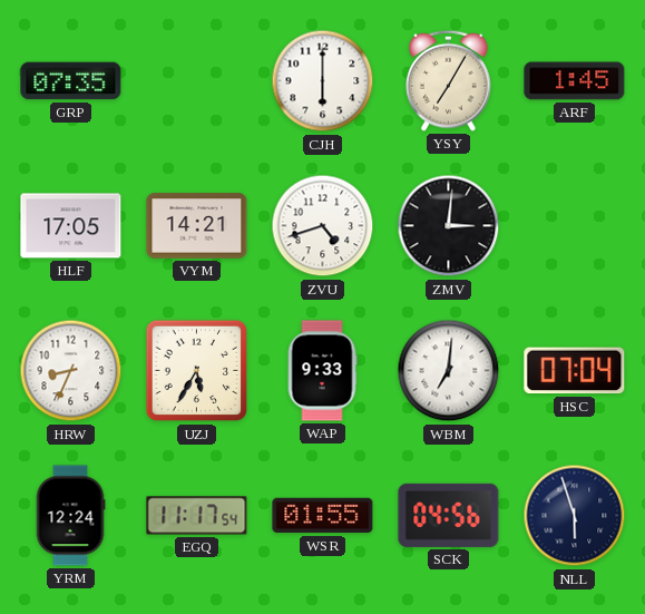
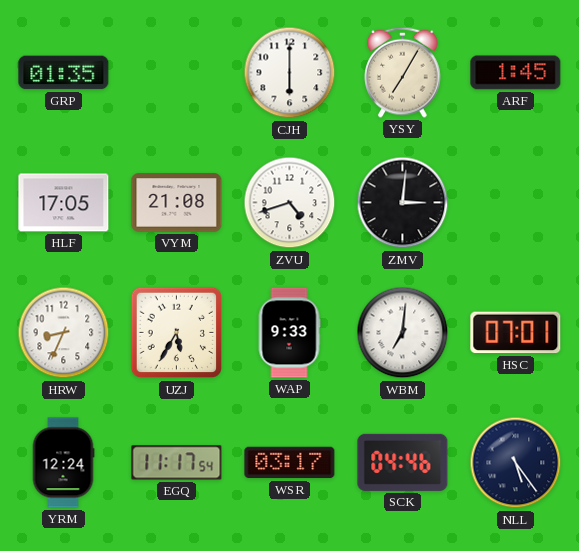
GRP: 07:35 -> 01:35 (64, 73)
VYM: 14:21 -> 21:08 (177, 203)
HSC: 07:04 -> 07:01 (516, 333)
WSR: 01:55 -> 03:17 (290, 463)
SCK: 04:56 -> 04:46 (403, 462)
NLL: 5:57 -> 5:24 (516, 463)
